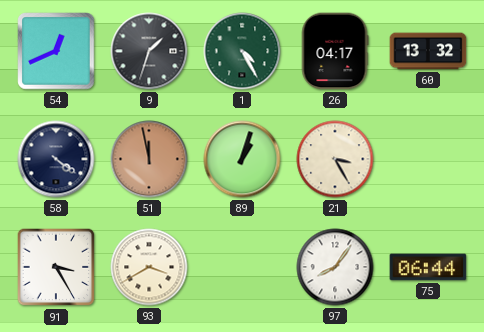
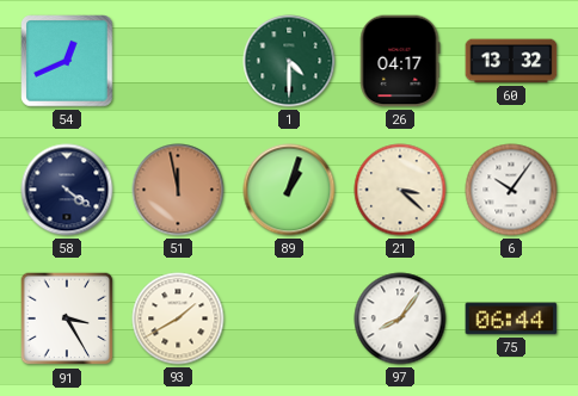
9: 1:33 -> none (149, 51)
1: 4:25 -> 4:30 (289, 61)
21: 3:25 -> 3:22 (400, 190)
6: none -> 10:06 (511, 190)
93: 3:40 -> 1:40 (178, 318)
